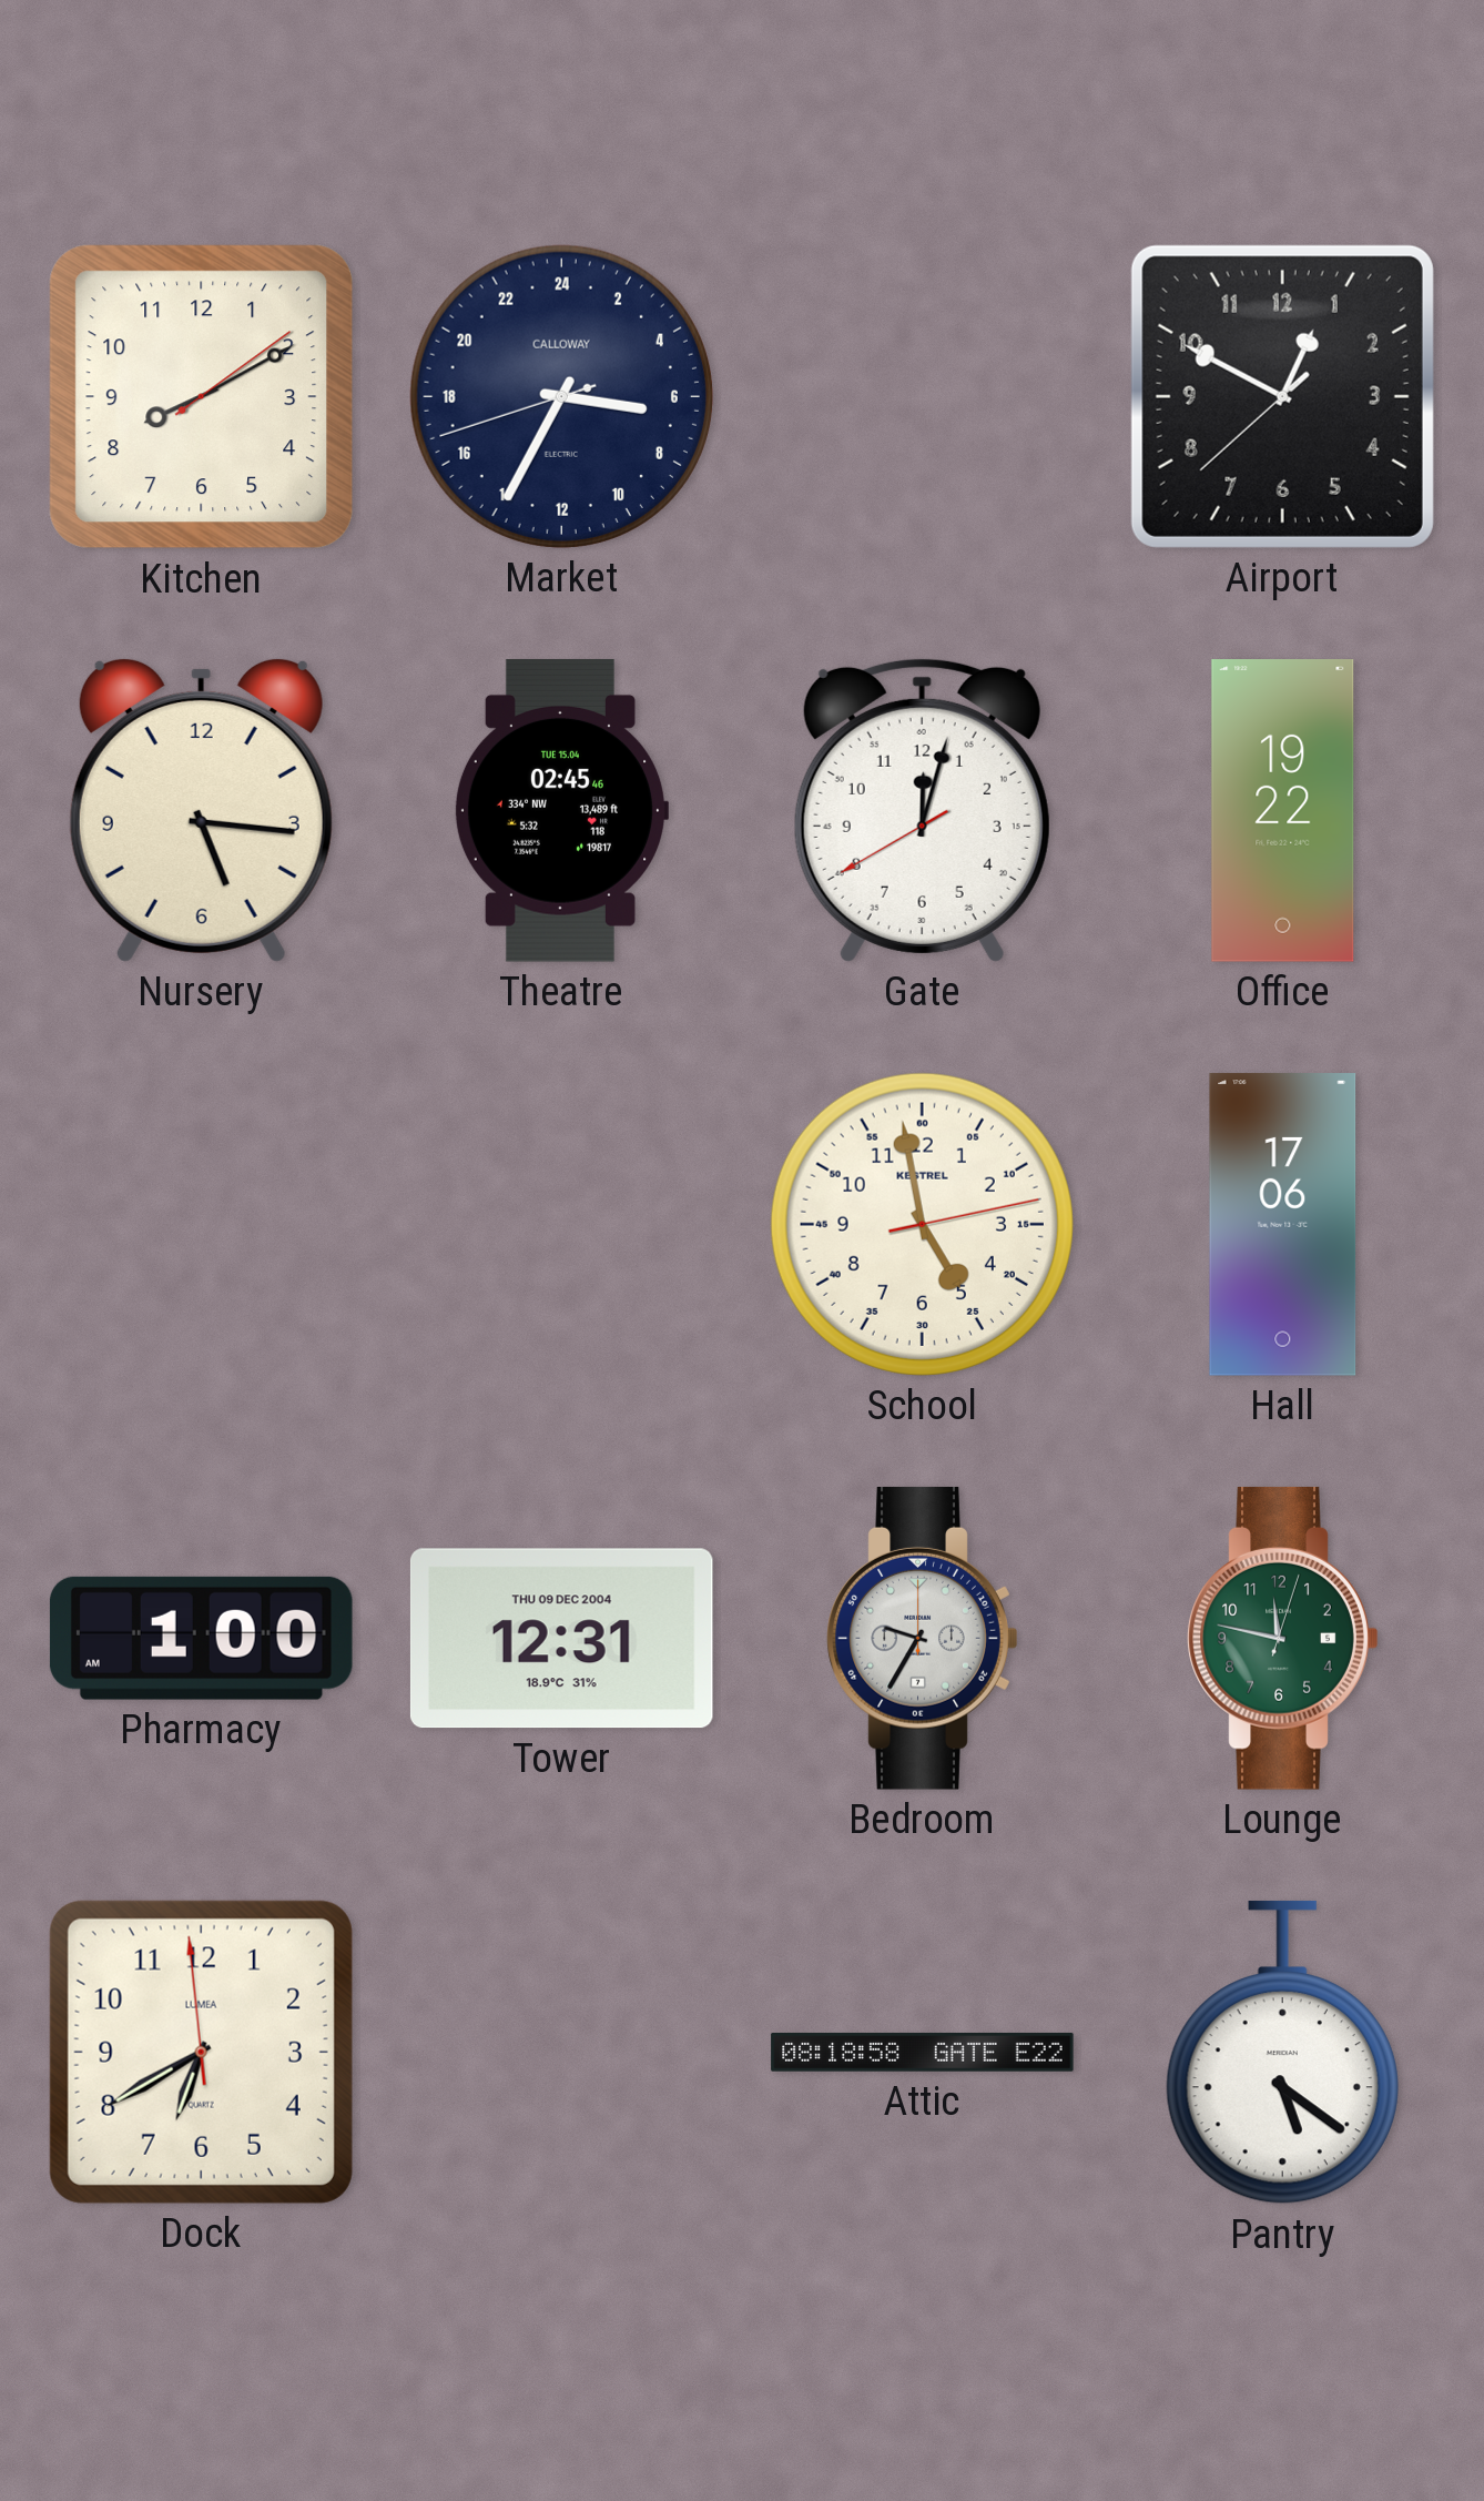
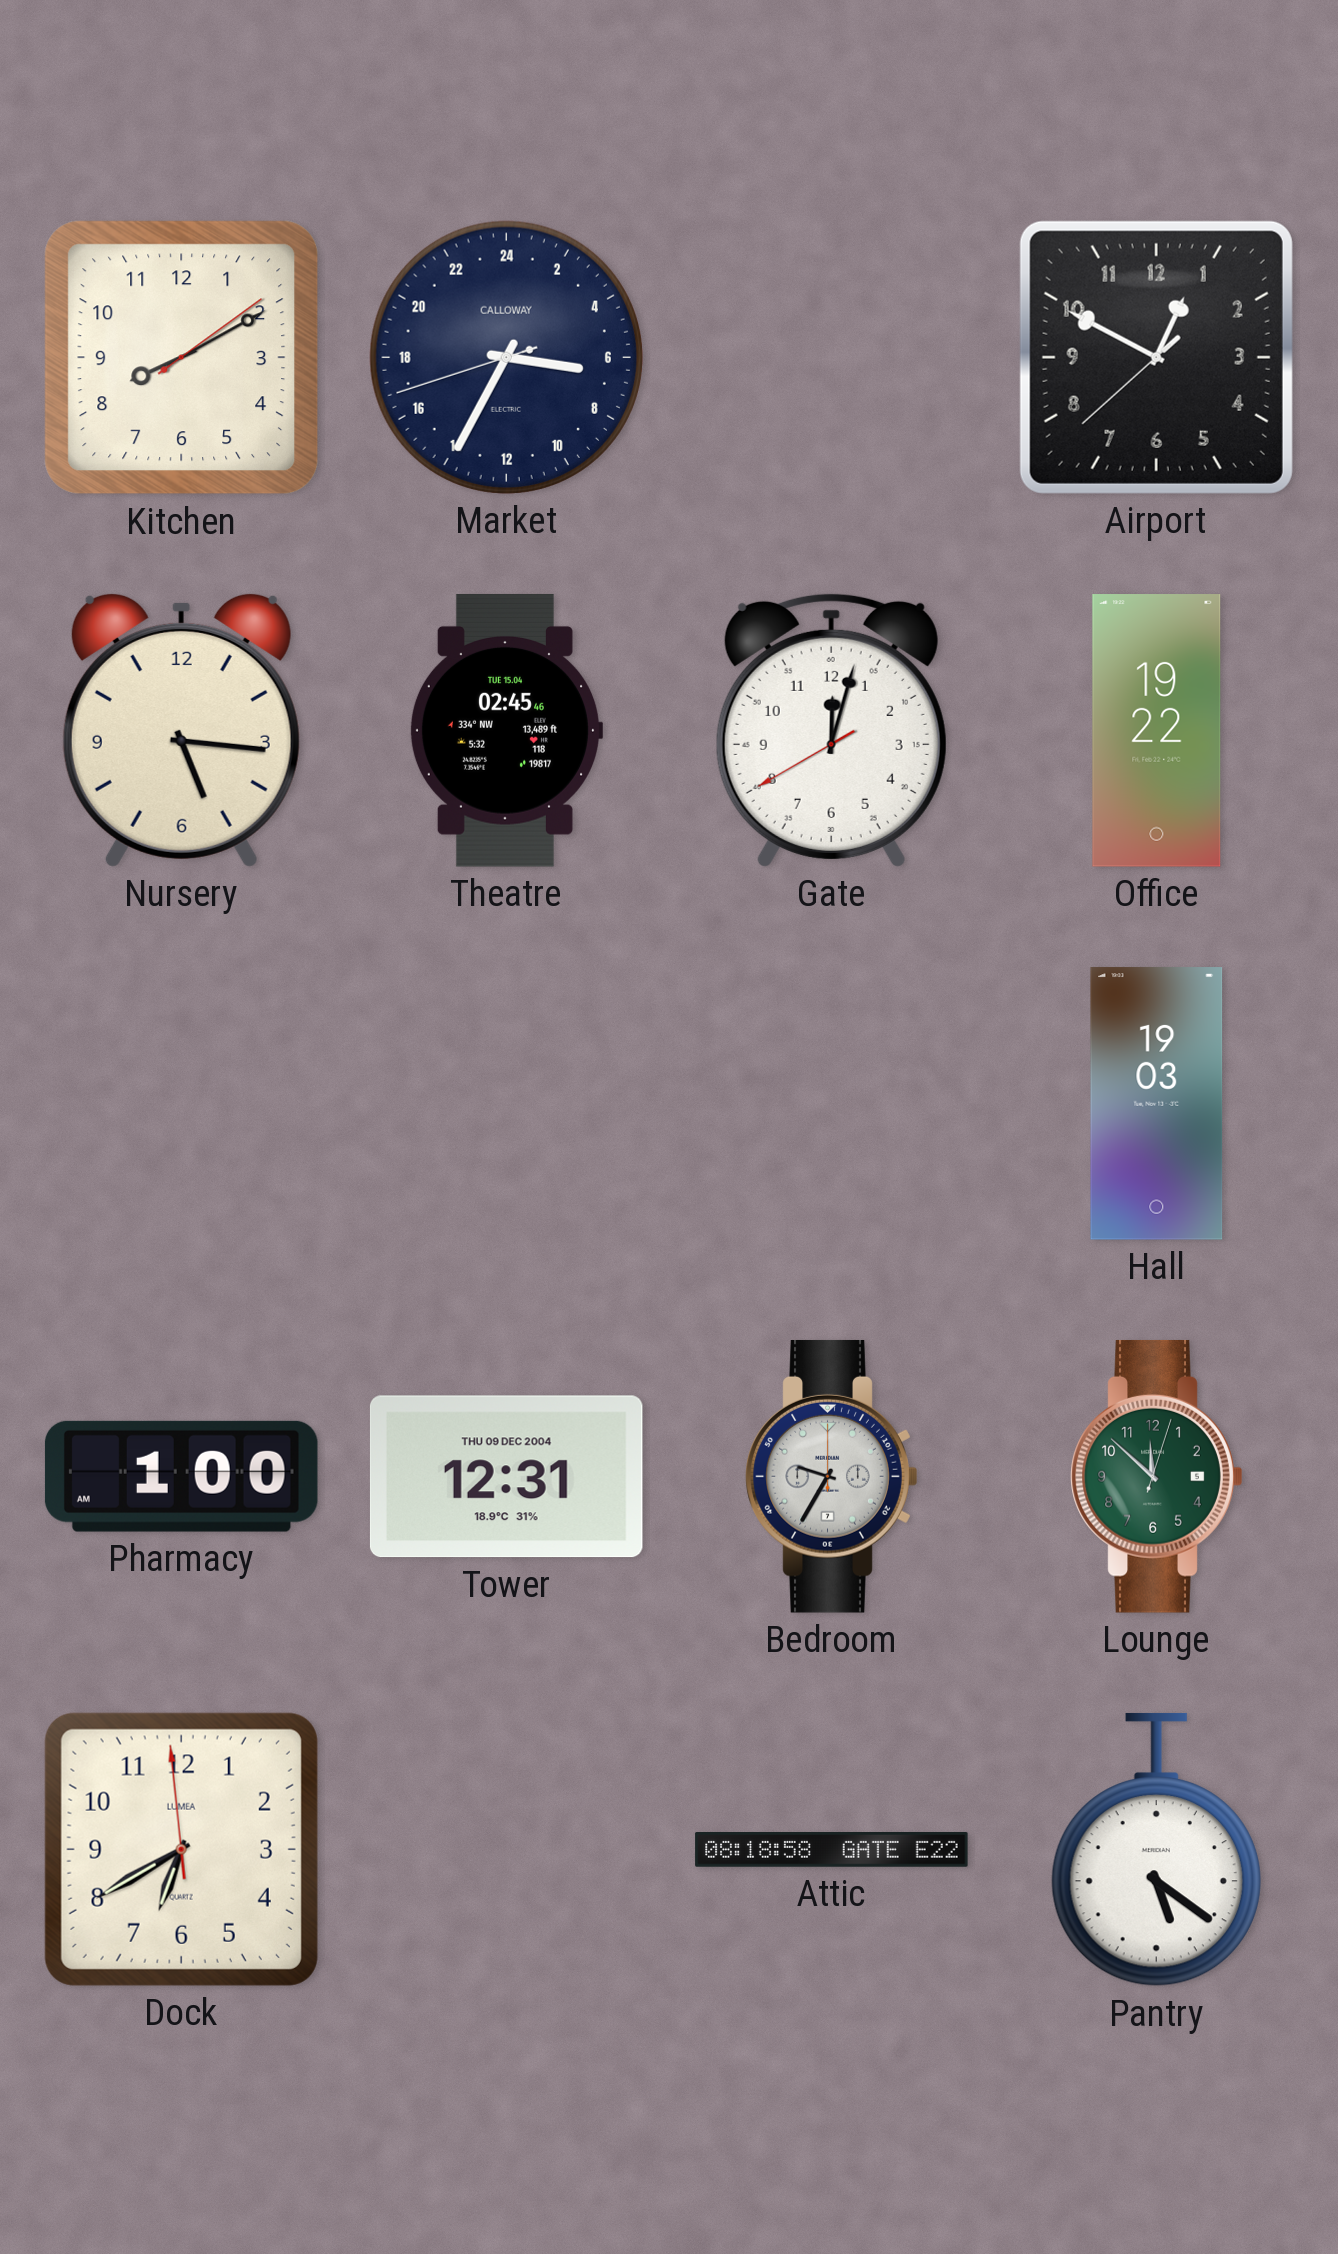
School: 4:58 -> none (922, 1224)
Hall: 17:06 -> 19:03 (1157, 1104)
Lounge: 11:47 -> 11:52 (1157, 1476)
